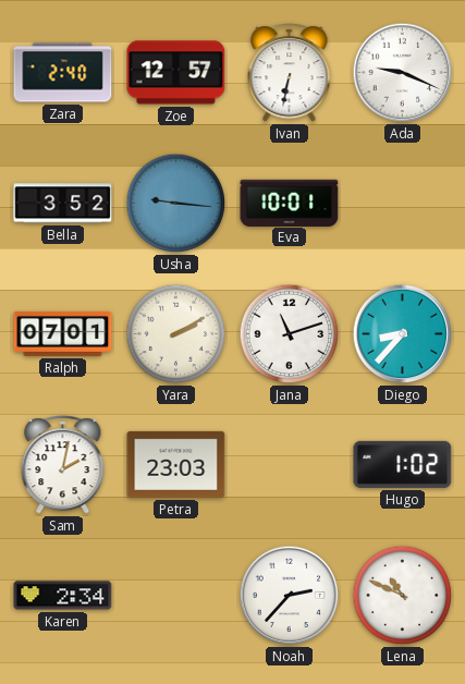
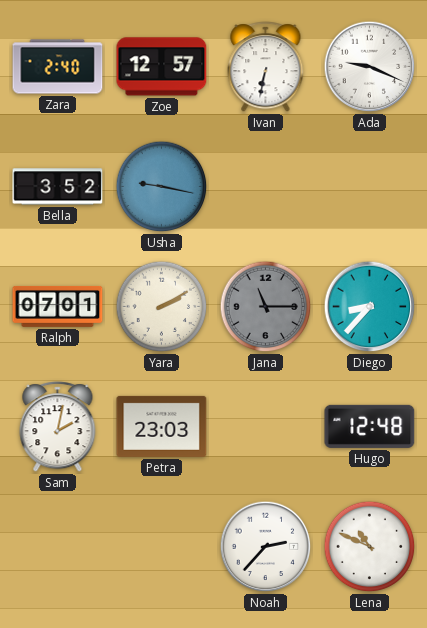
Usha: 9:16 -> 9:17 (162, 187)
Eva: 10:01 -> none (290, 203)
Jana: 11:12 -> 11:15 (266, 307)
Jana dial: white -> grey (266, 307)
Hugo: 1:02 -> 12:48 (370, 426)
Karen: 2:34 -> none (63, 596)
